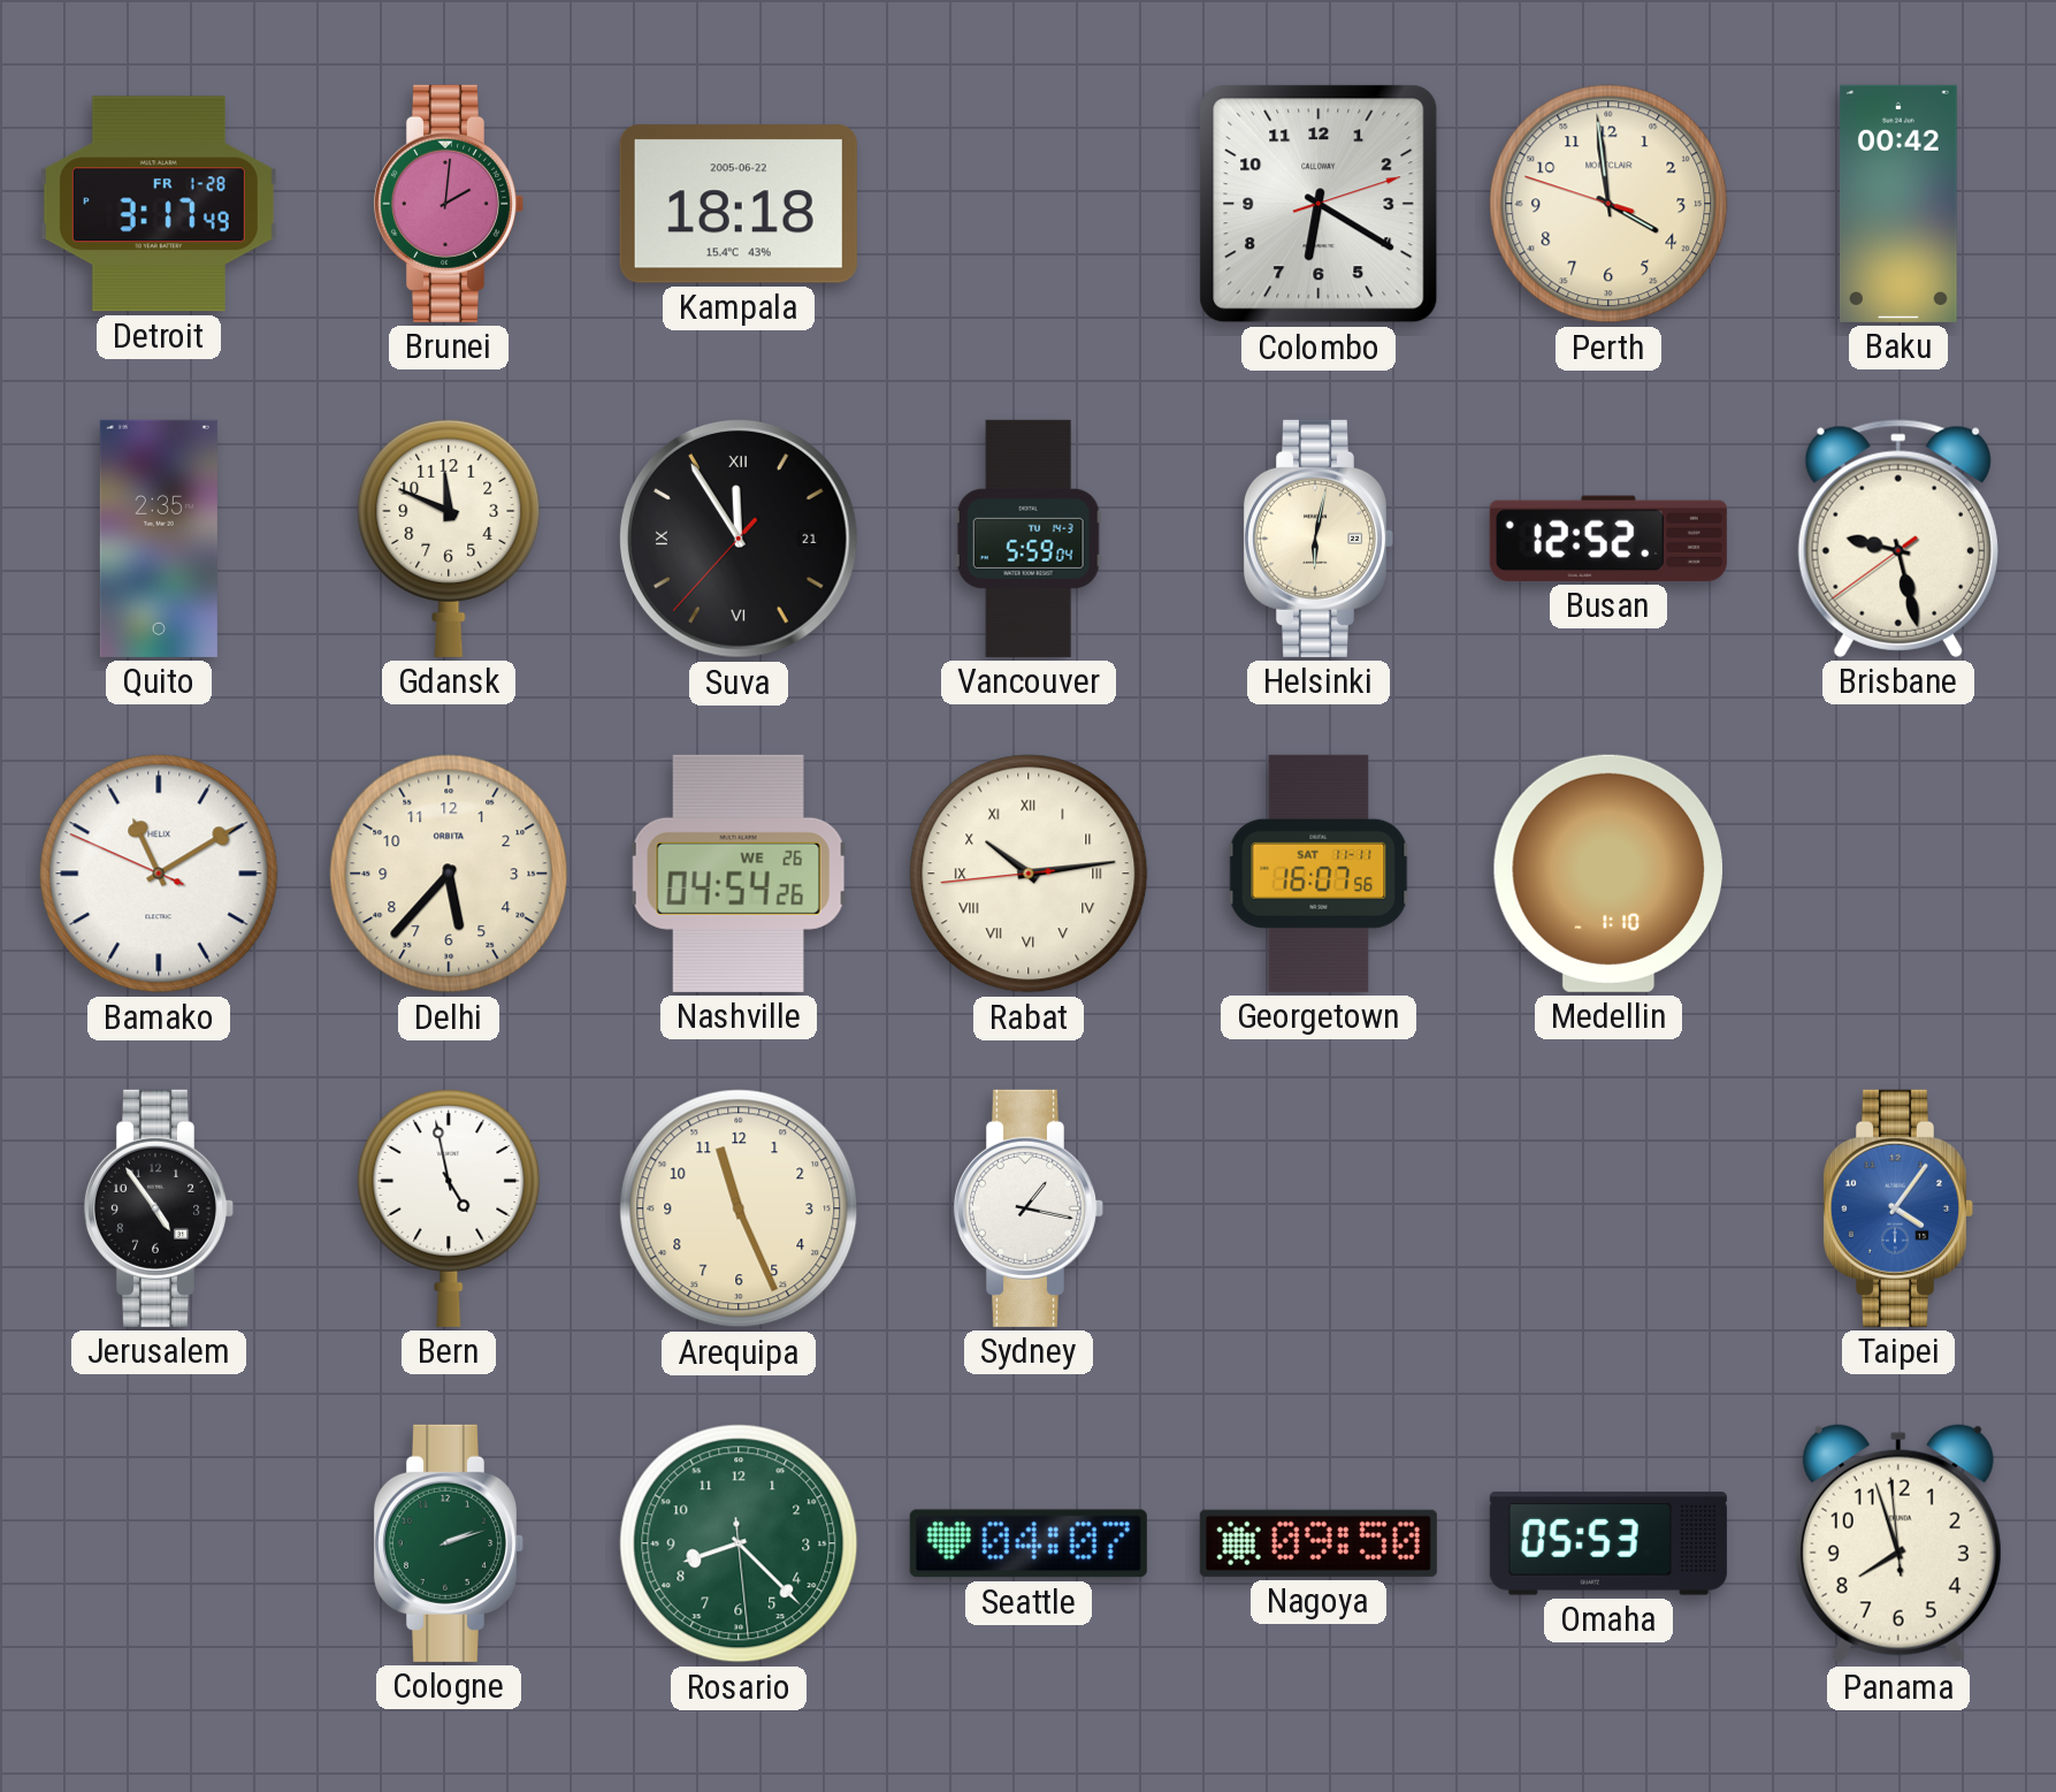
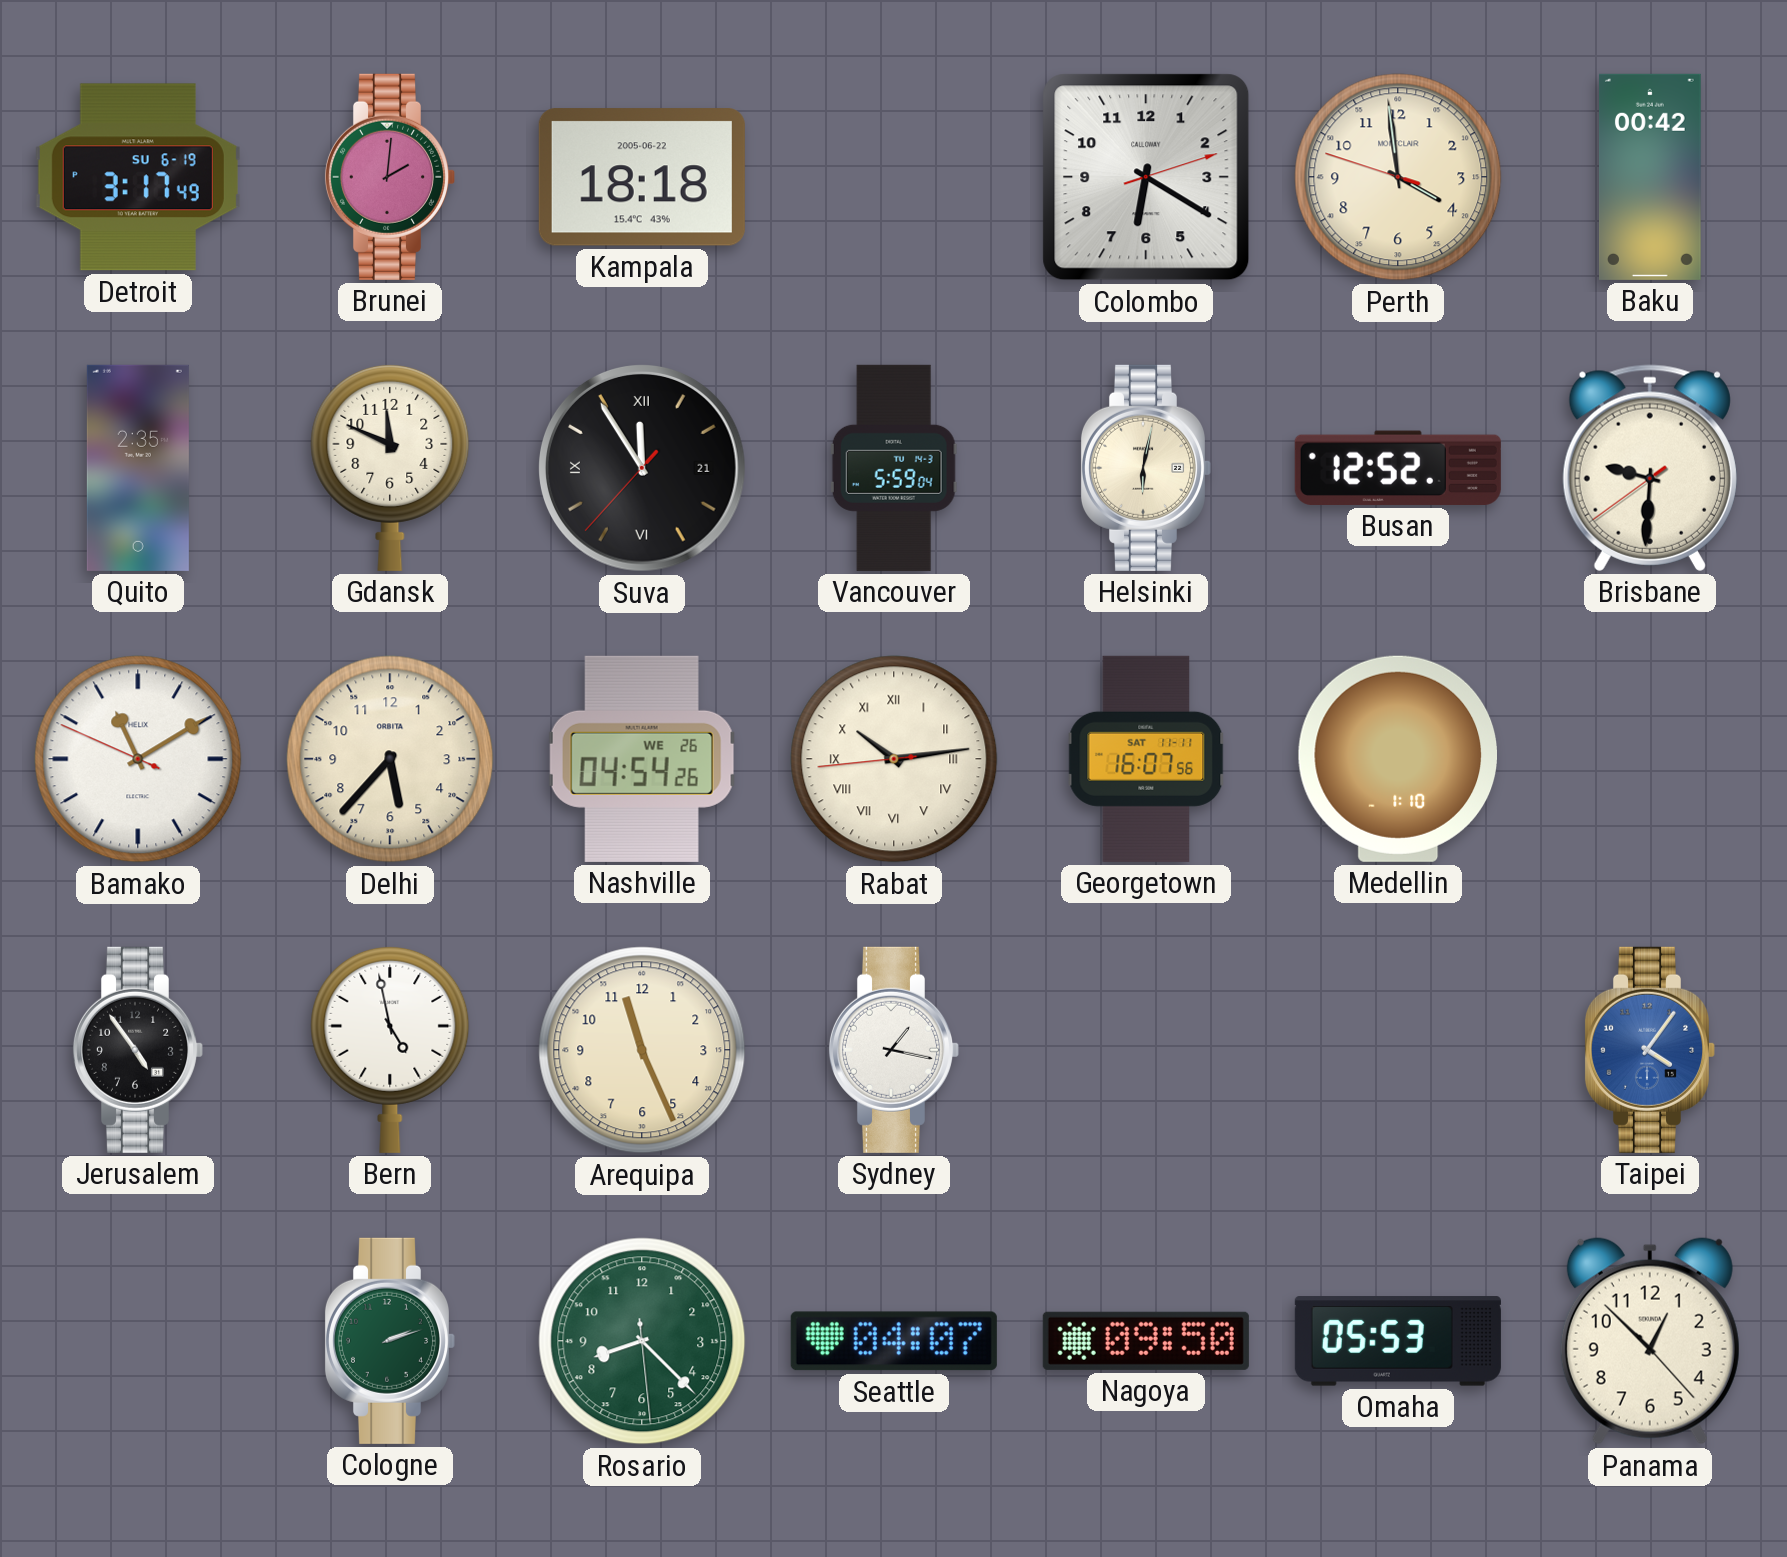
Detroit date: FR 1-28 -> SU 6-19 (138, 177)
Brisbane: 9:27 -> 9:30 (1650, 468)
Panama: 7:56 -> 12:52 (1650, 1341)
